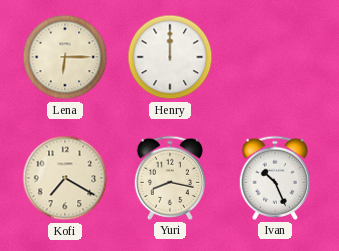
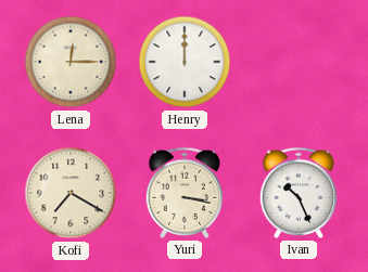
Lena: 6:15 -> 12:15 (71, 62)
Yuri: 8:17 -> 3:17 (183, 193)
